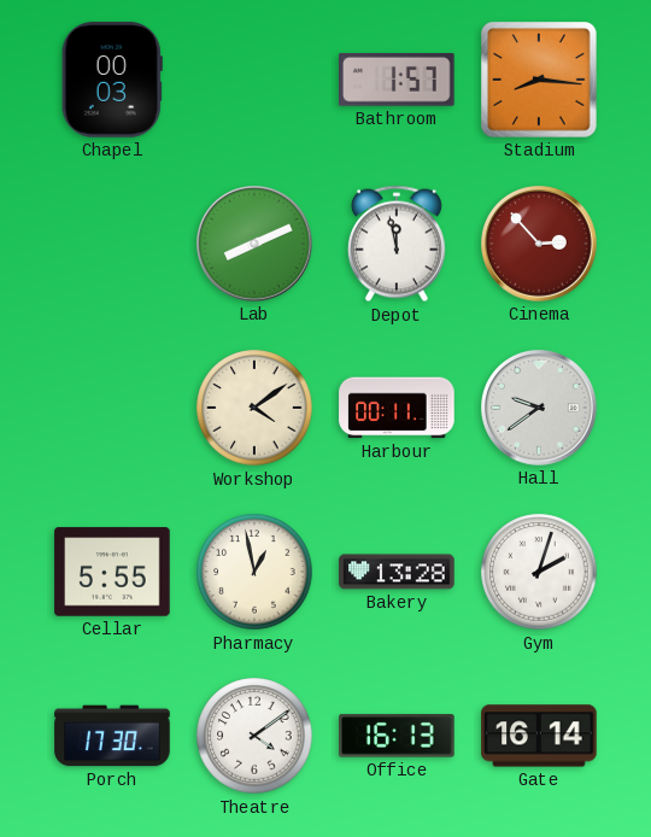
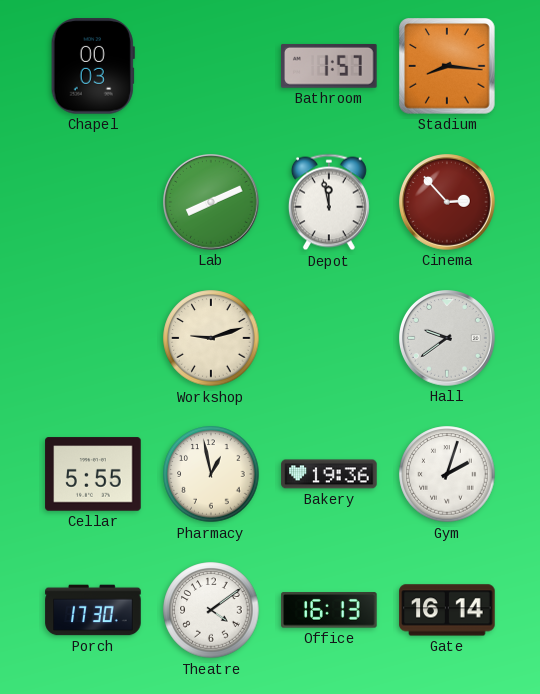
Workshop: 4:09 -> 9:12 (211, 338)
Harbour: 00:11 -> none (397, 408)
Bakery: 13:28 -> 19:36 (329, 474)
